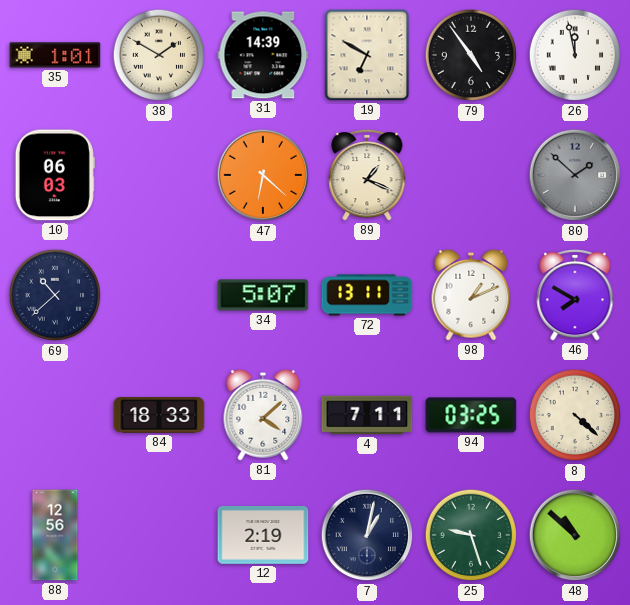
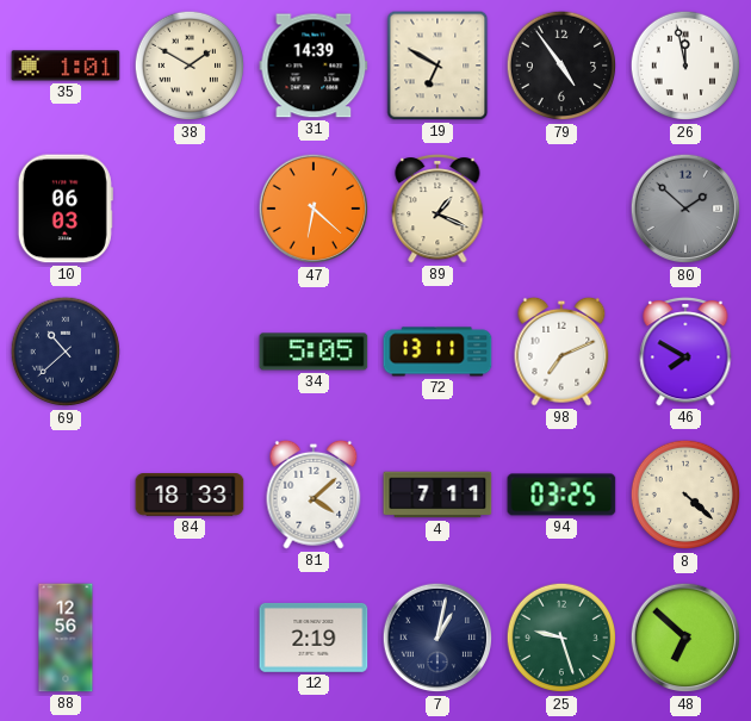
34: 5:07 -> 5:05 (314, 352)
98: 1:11 -> 7:11 (561, 352)
48: 10:52 -> 6:52 (685, 638)
